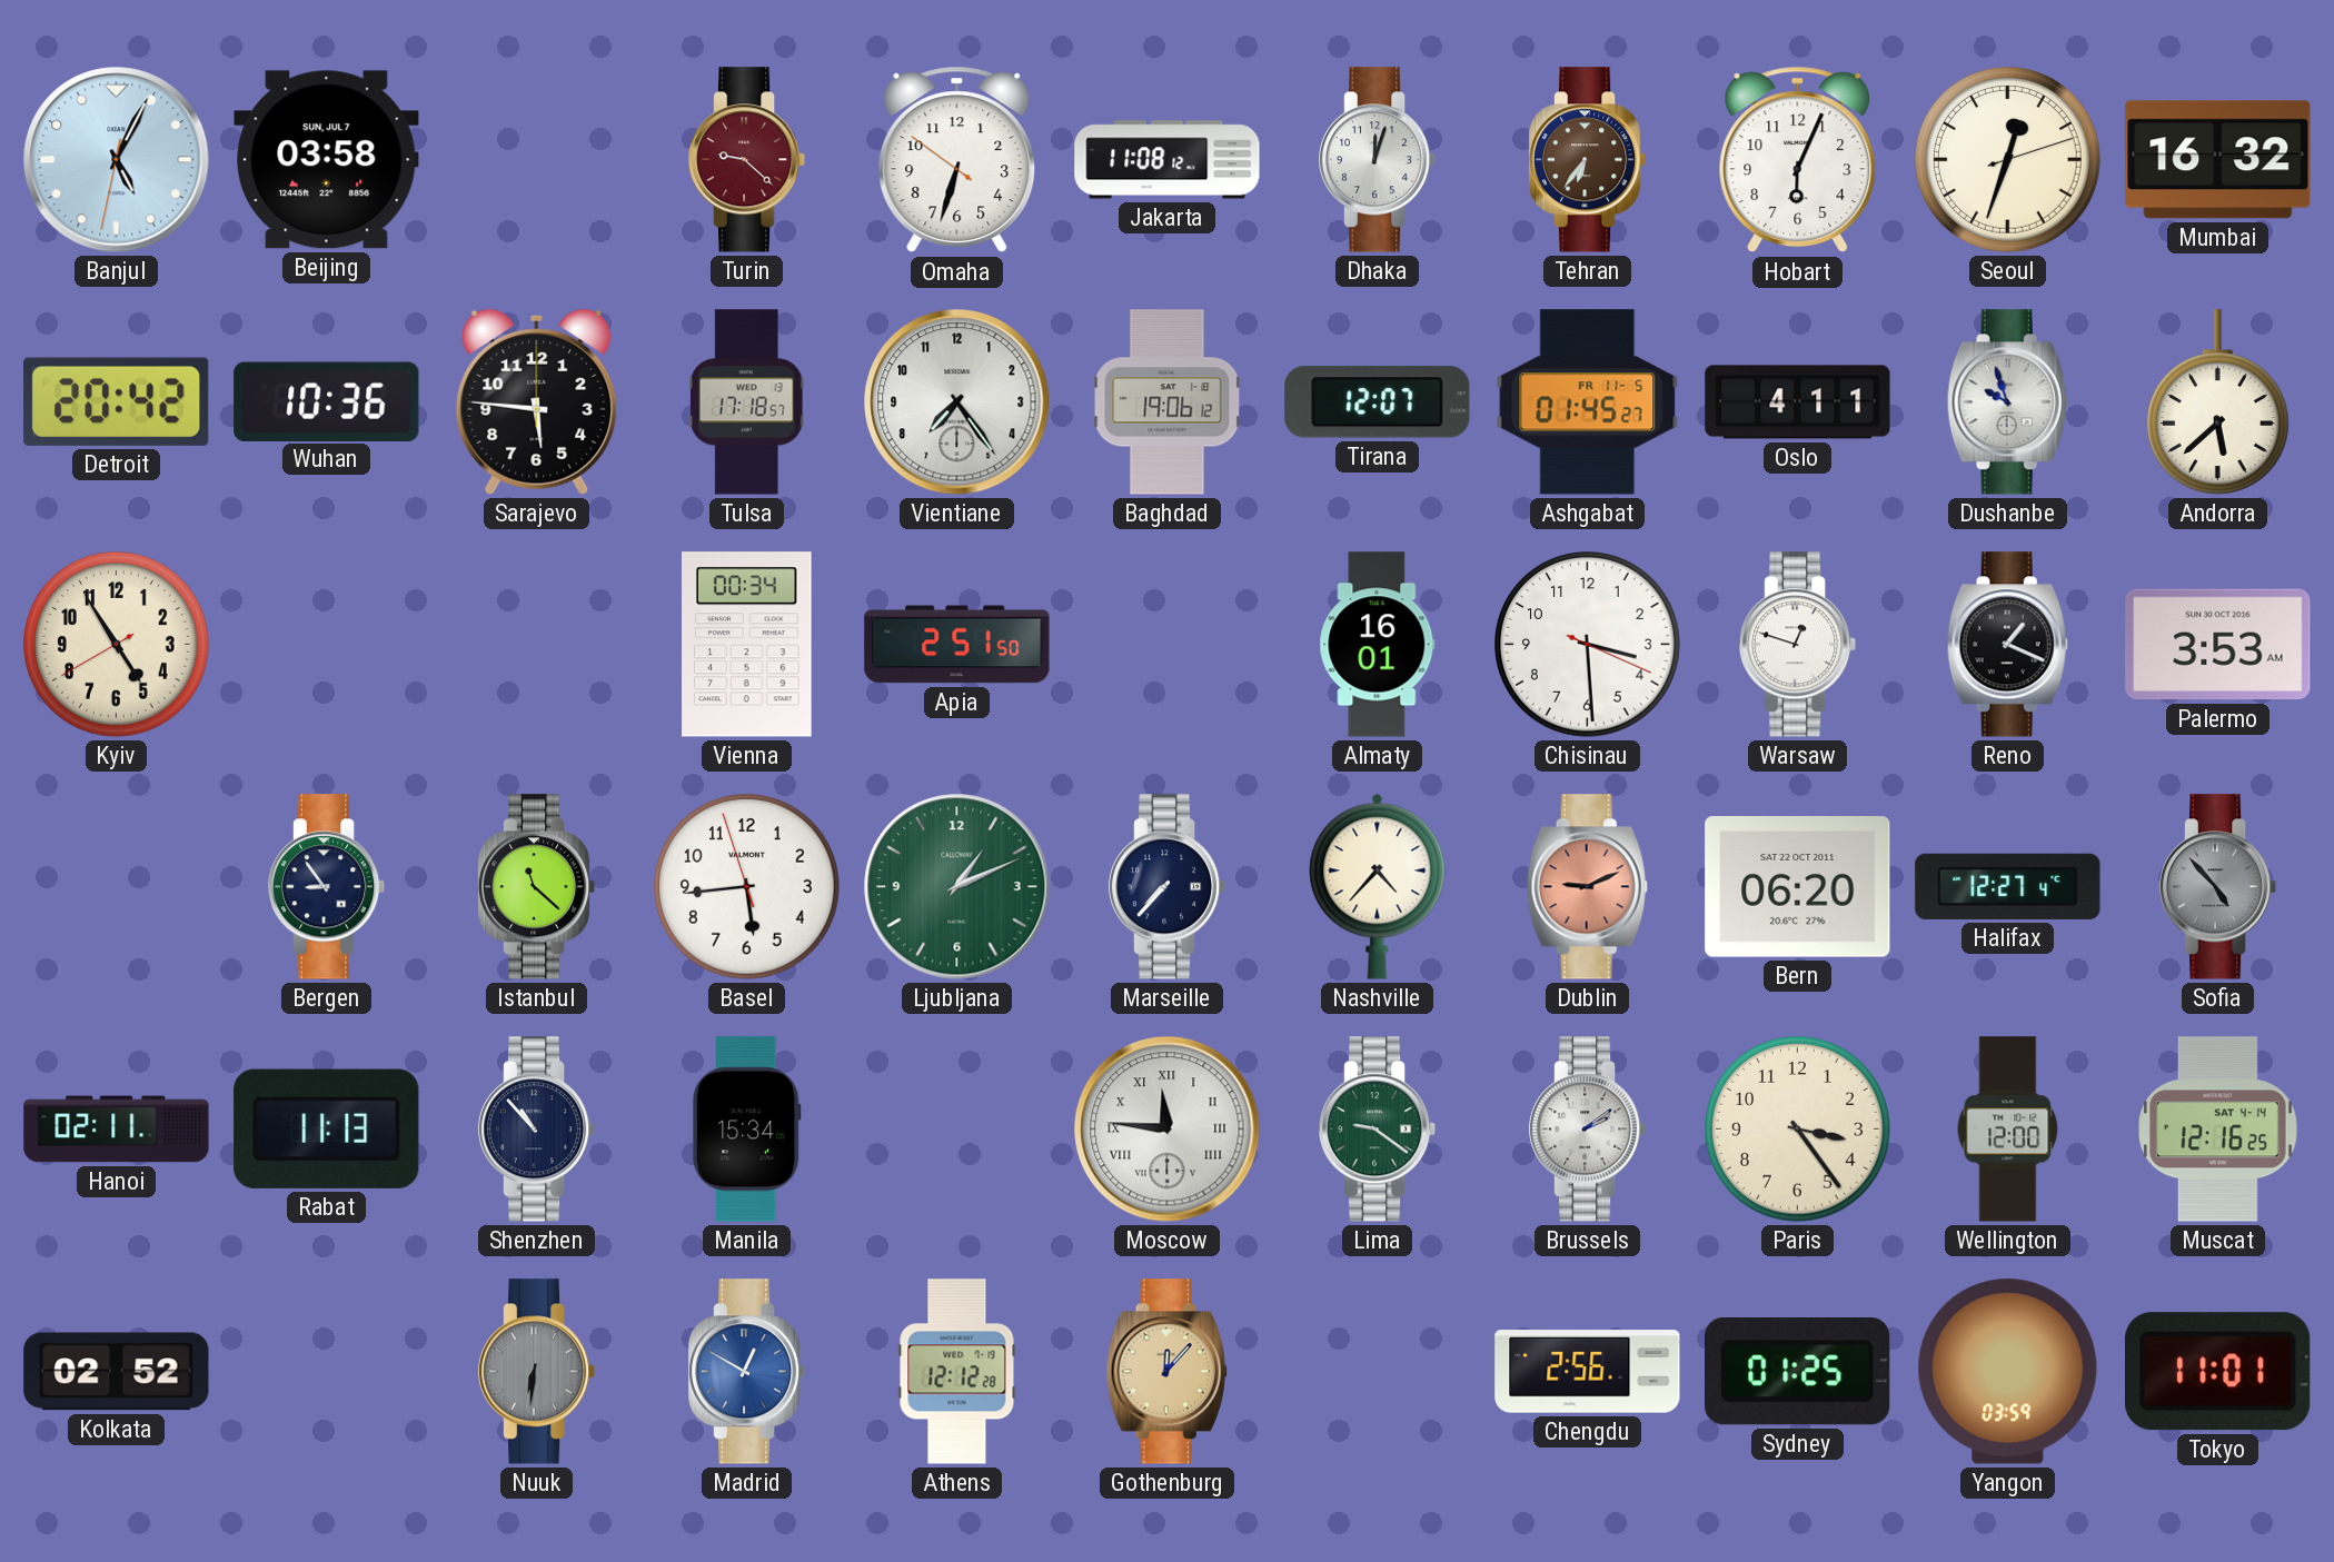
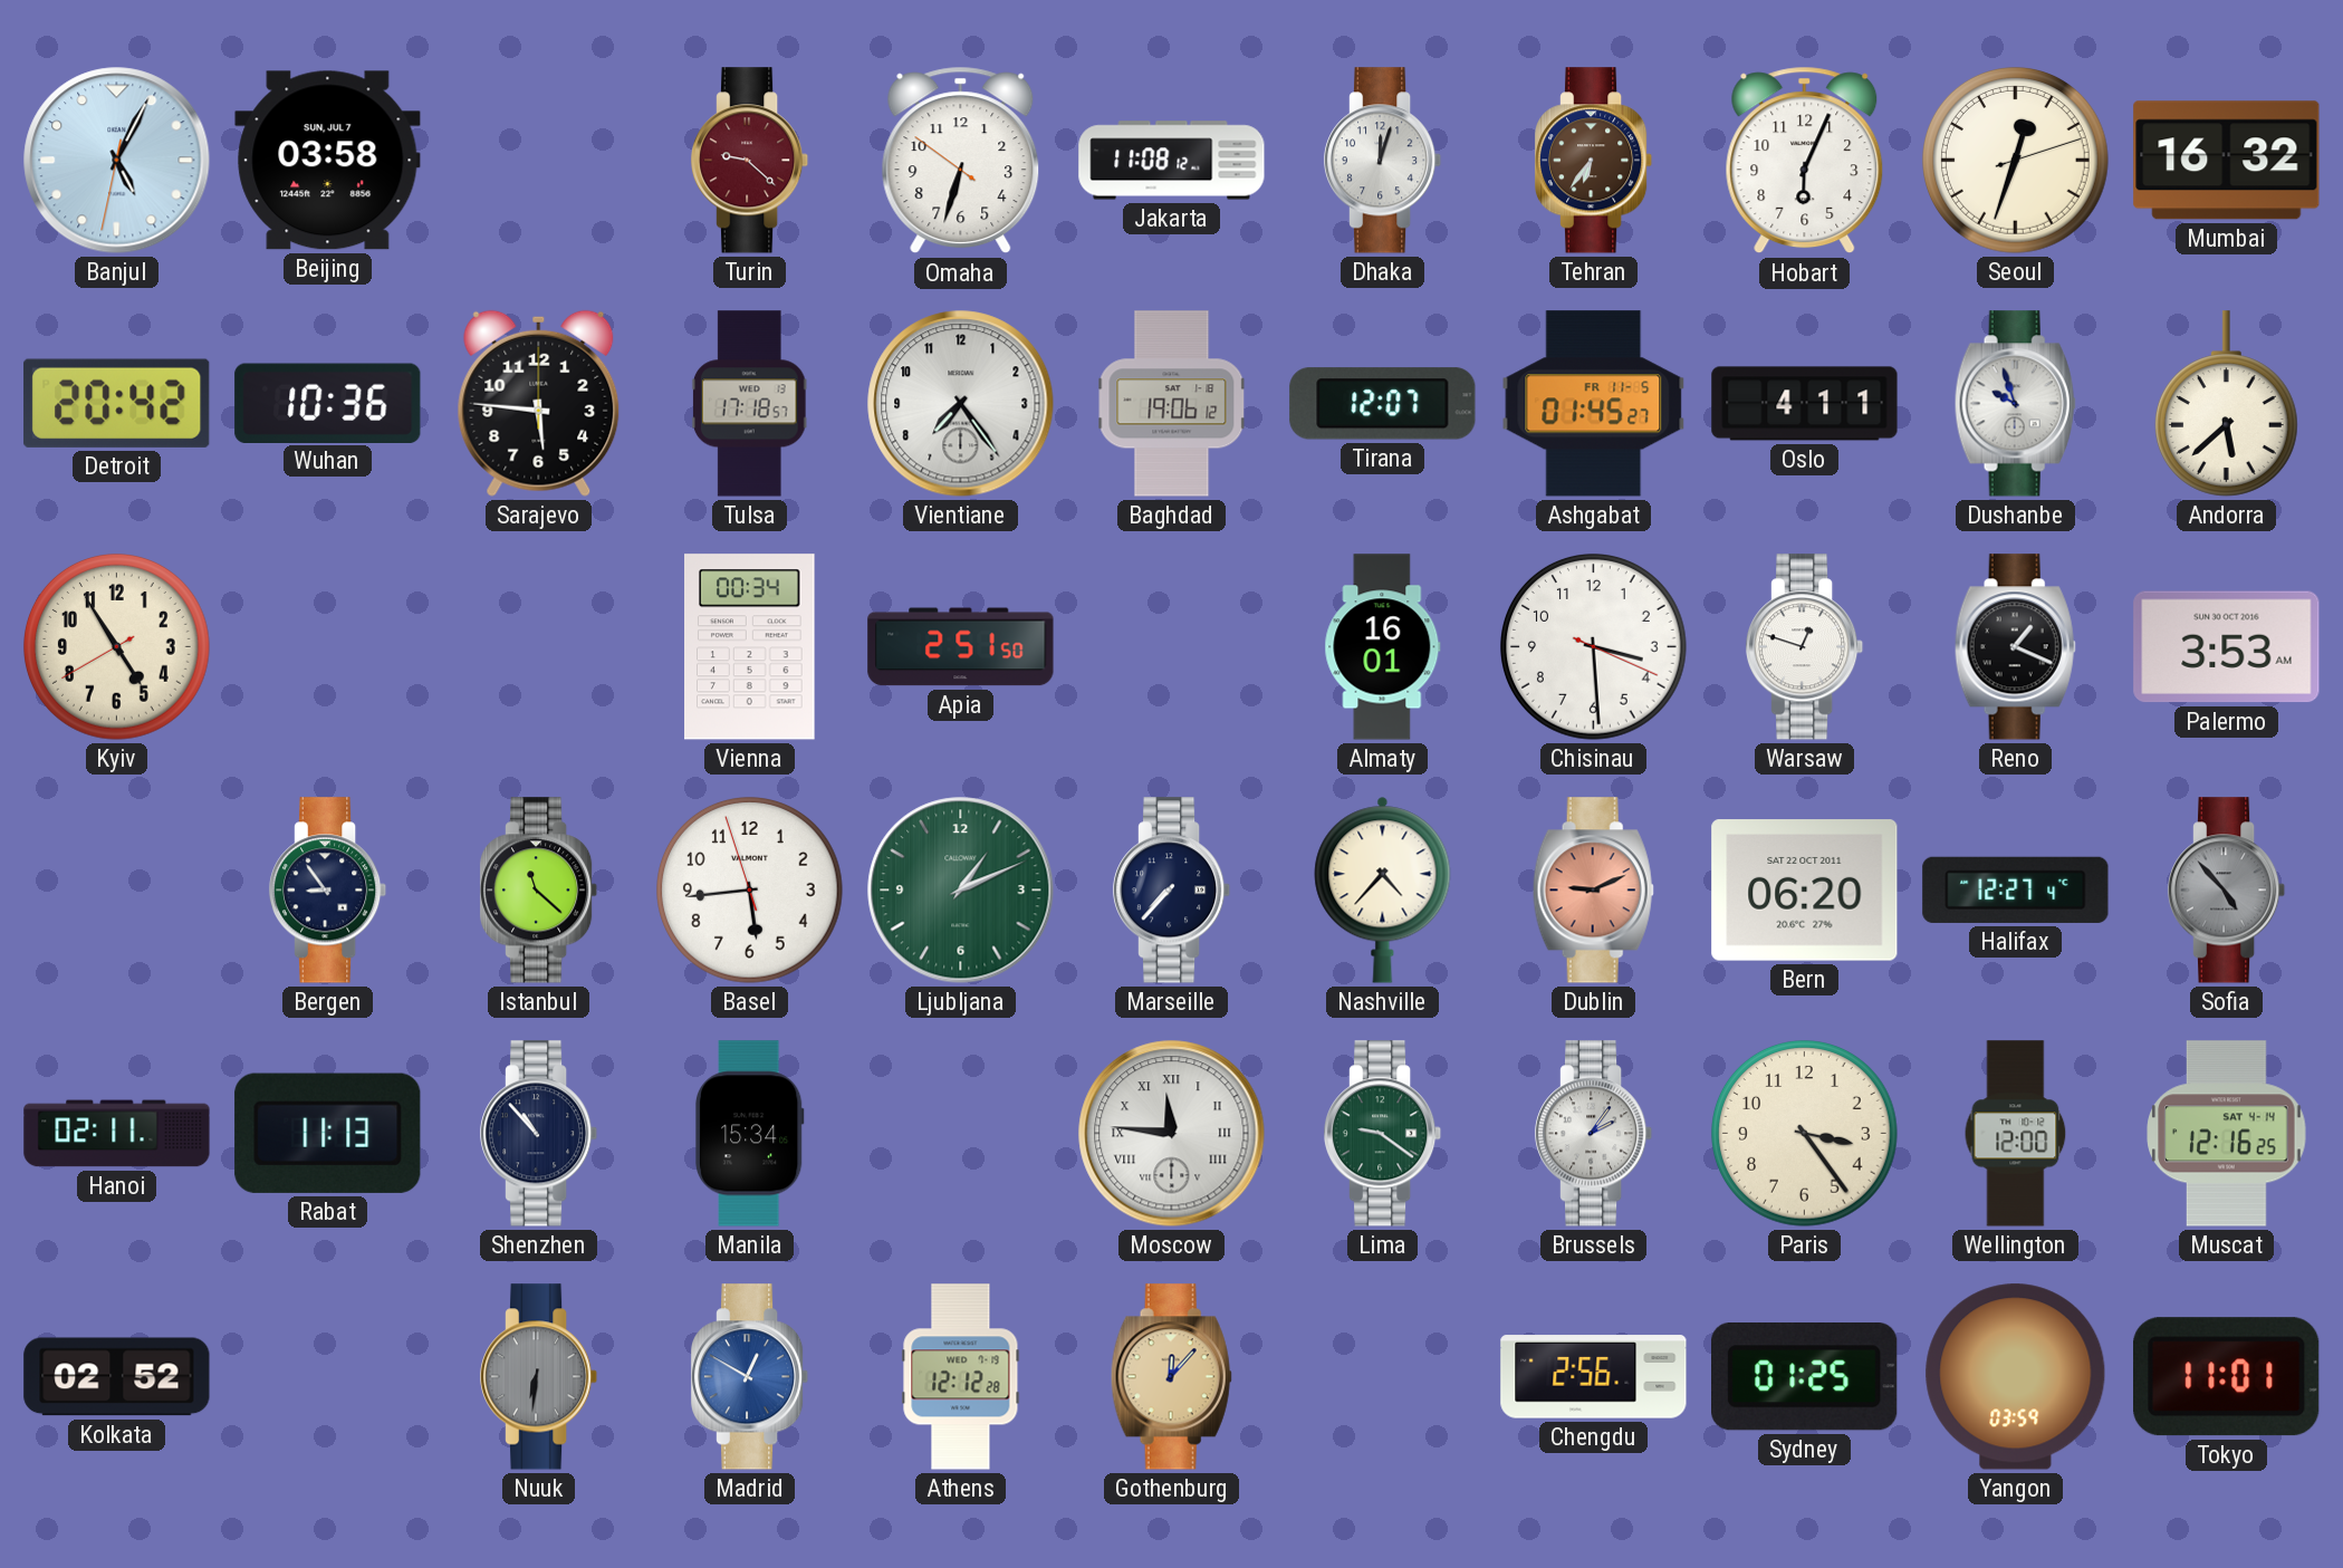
Brussels: 2:09 -> 2:06 (1594, 1134)
